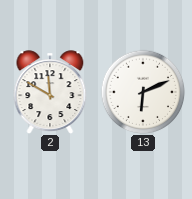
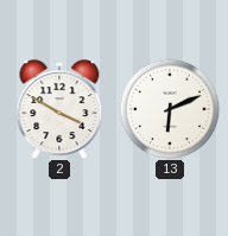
2: 11:50 -> 3:50 (59, 109)
